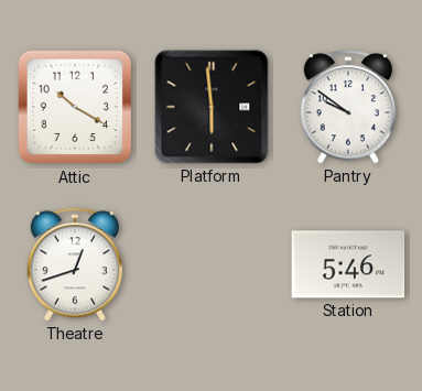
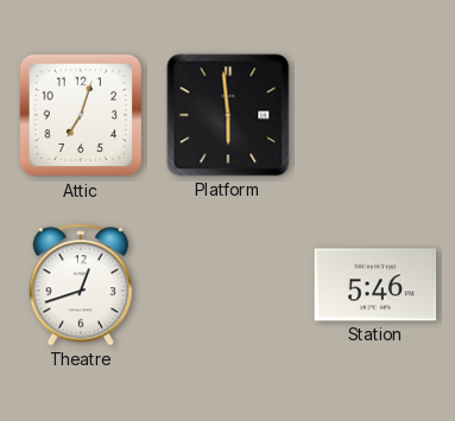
Attic: 10:20 -> 7:03 (81, 115)
Pantry: 9:51 -> none (348, 107)
